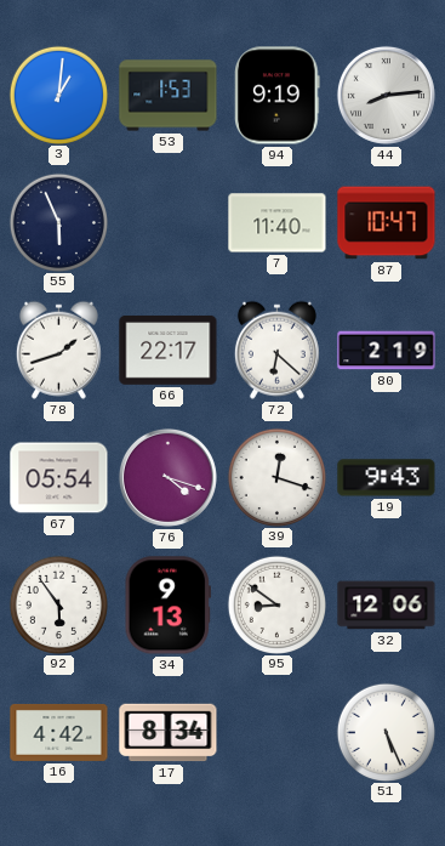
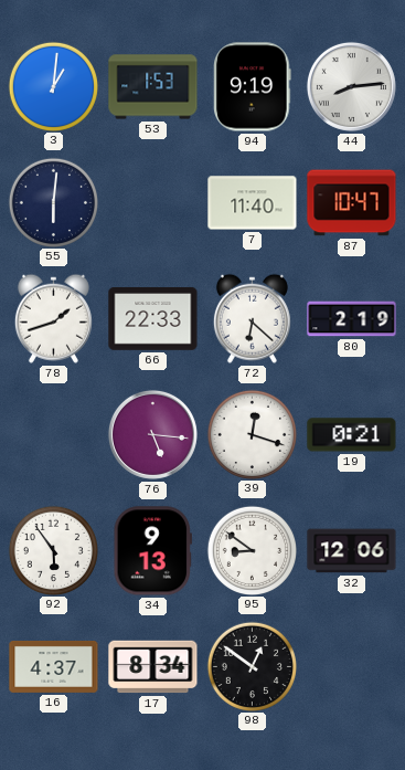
55: 5:56 -> 6:01 (53, 202)
66: 22:17 -> 22:33 (153, 318)
67: 05:54 -> none (59, 478)
76: 4:18 -> 5:16 (152, 434)
19: 9:43 -> 0:21 (352, 435)
16: 4:42 -> 4:37 (54, 666)
98: none -> 12:51 (252, 666)
51: 5:26 -> none (386, 732)
